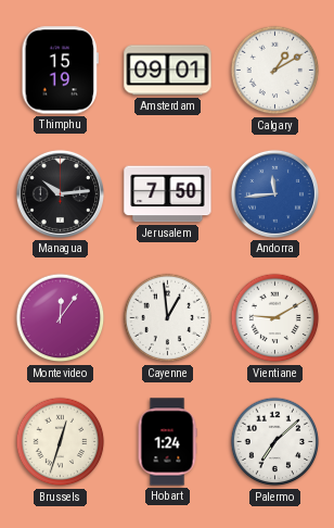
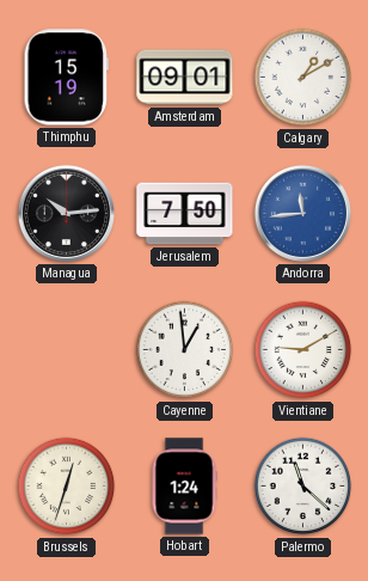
Montevideo: 12:06 -> none (61, 318)
Palermo: 7:08 -> 11:22 (303, 487)
